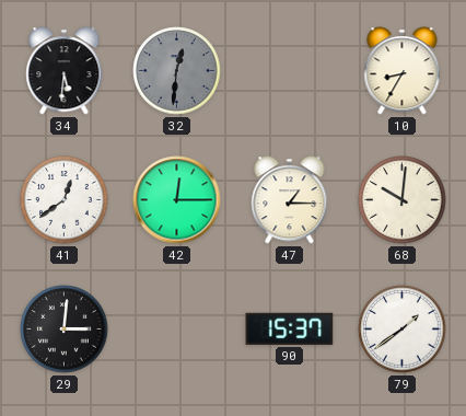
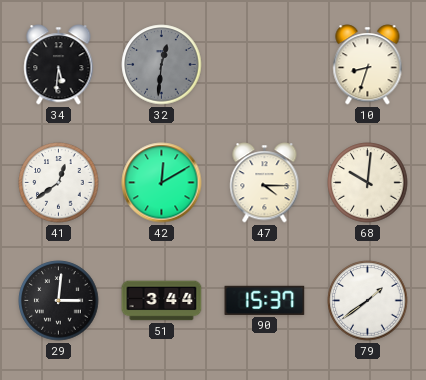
10: 8:35 -> 8:33 (368, 65)
42: 12:15 -> 12:10 (162, 183)
47: 1:15 -> 4:15 (265, 183)
51: none -> 3:44 (162, 301)
